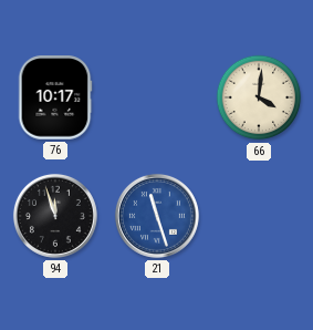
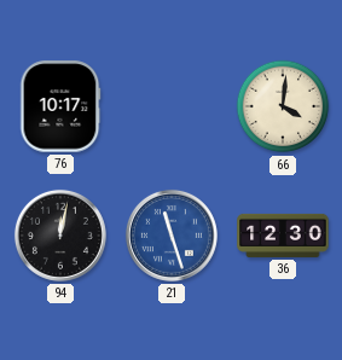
94: 11:57 -> 12:02 (60, 236)
36: none -> 12:30 (283, 236)
